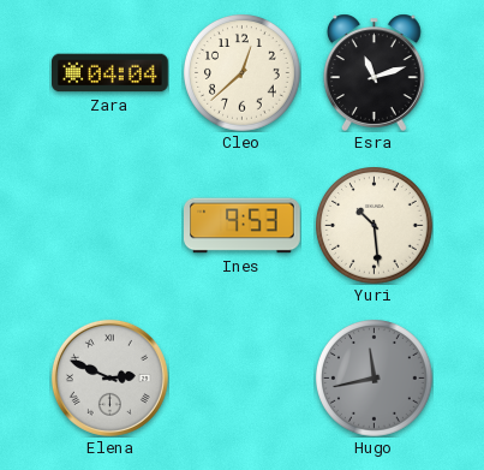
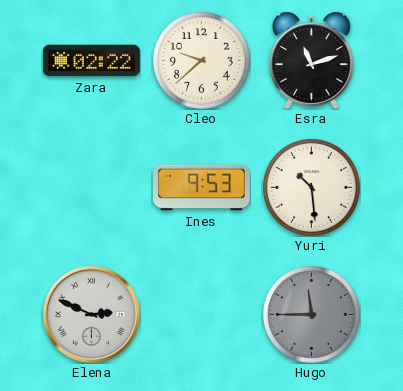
Zara: 04:04 -> 02:22 (92, 61)
Cleo: 12:38 -> 9:38 (202, 61)
Hugo: 11:43 -> 11:45 (312, 315)
